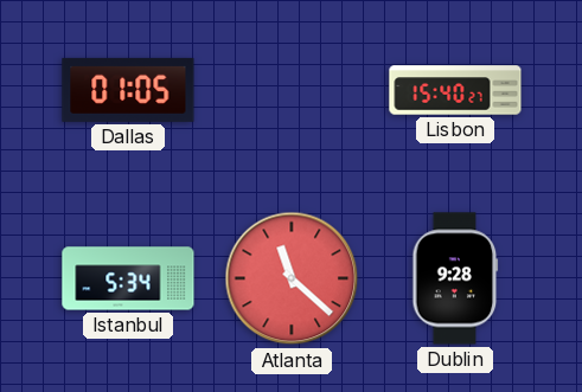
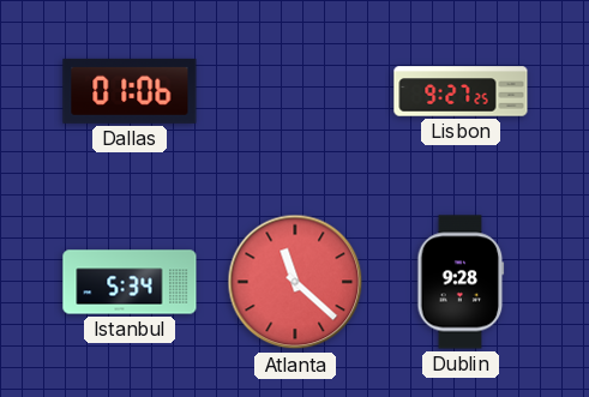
Dallas: 01:05 -> 01:06 (130, 91)
Lisbon: 15:40 -> 9:27 (461, 91)
